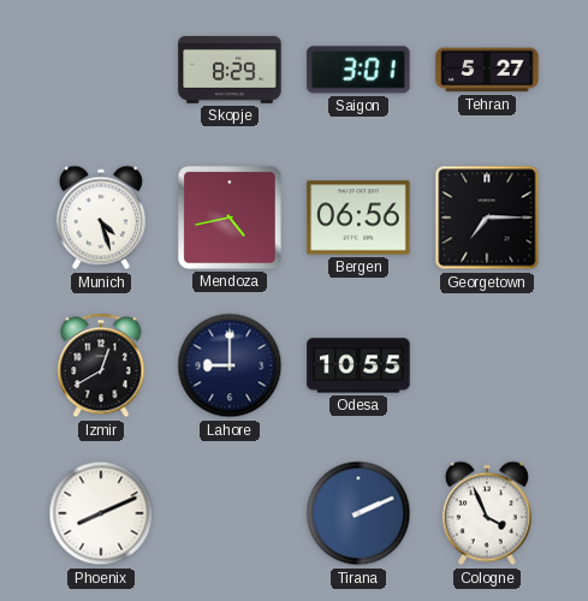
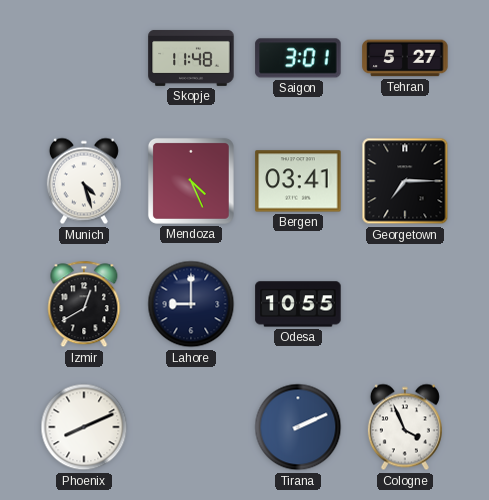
Skopje: 8:29 -> 11:48 (191, 58)
Mendoza: 4:43 -> 4:26 (191, 181)
Bergen: 06:56 -> 03:41 (298, 181)
